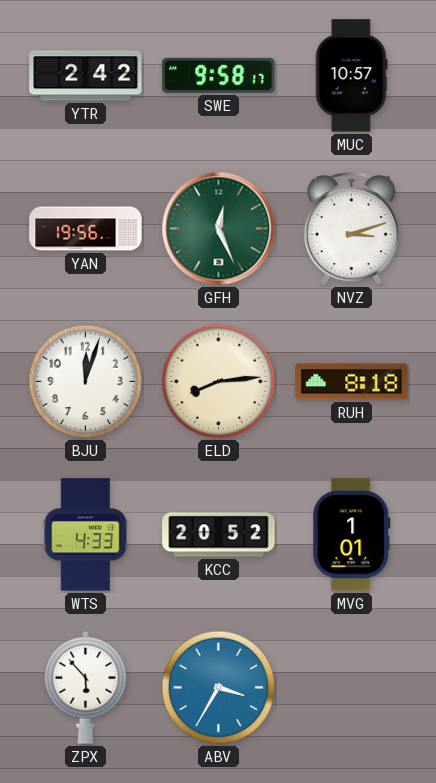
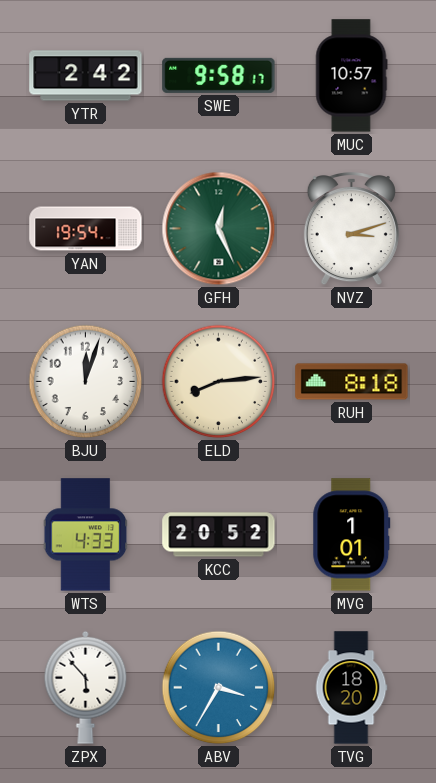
YAN: 19:56 -> 19:54 (86, 229)
TVG: none -> 18:20 (351, 688)
